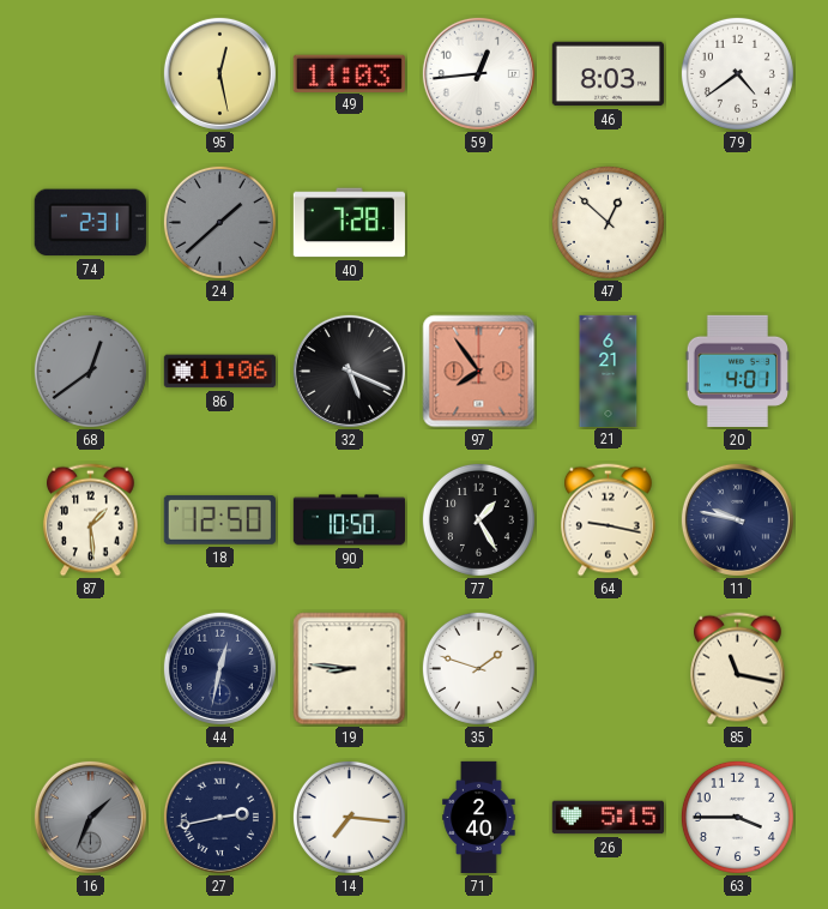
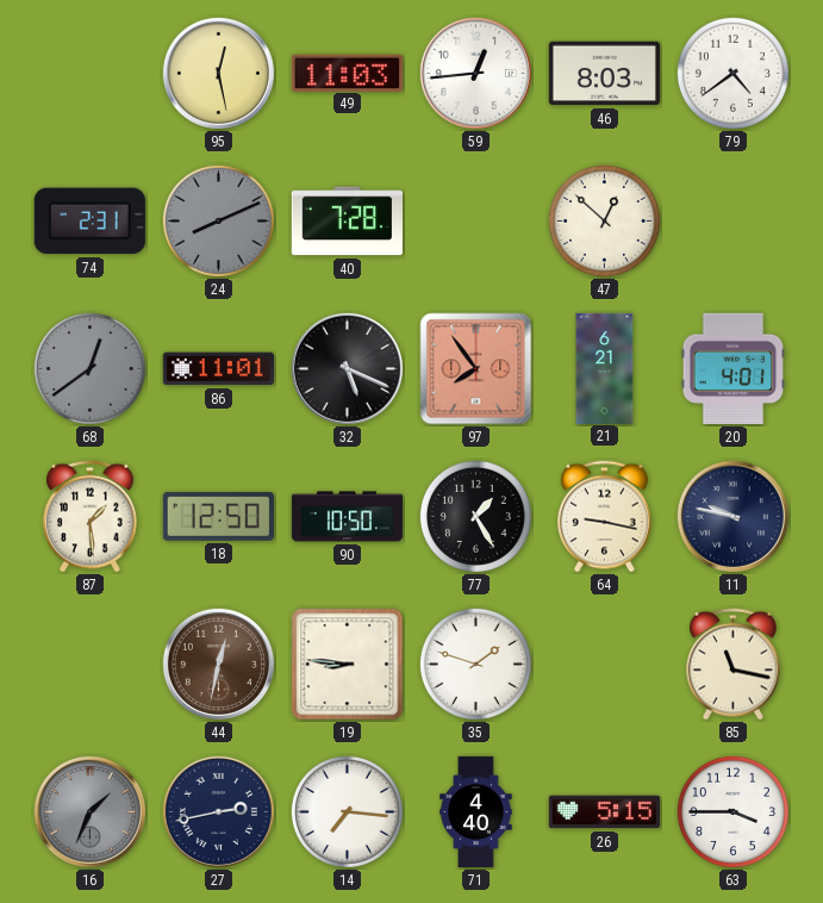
24: 1:38 -> 8:11 (218, 220)
86: 11:06 -> 11:01 (218, 369)
44 dial: navy -> brown (218, 664)
71: 2:40 -> 4:40 (476, 812)
